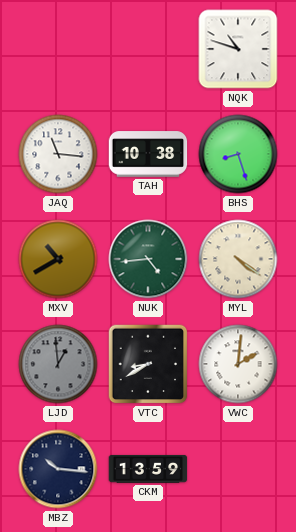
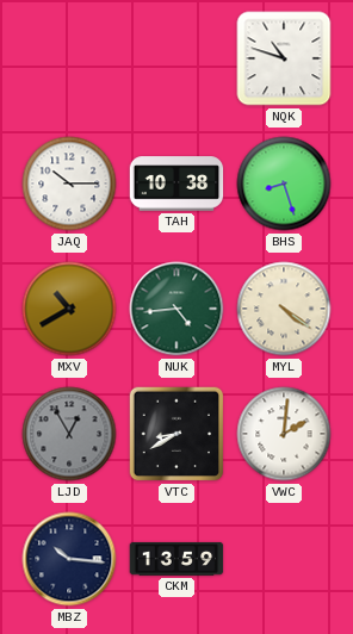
JAQ: 11:16 -> 10:15 (69, 184)
LJD: 12:59 -> 12:55 (69, 434)
